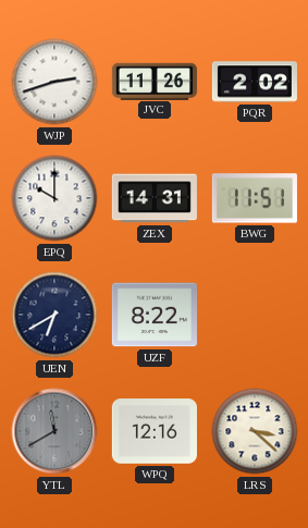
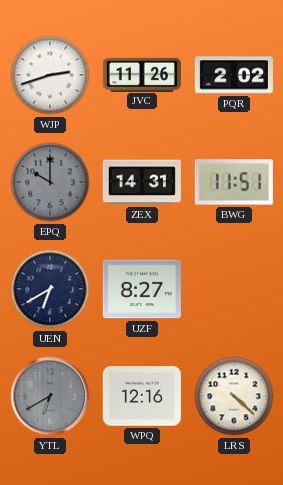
EPQ dial: white -> grey (50, 182)
UZF: 8:22 -> 8:27 (142, 289)
YTL: 11:40 -> 6:40 (50, 396)
LRS: 3:22 -> 4:22 (234, 396)
